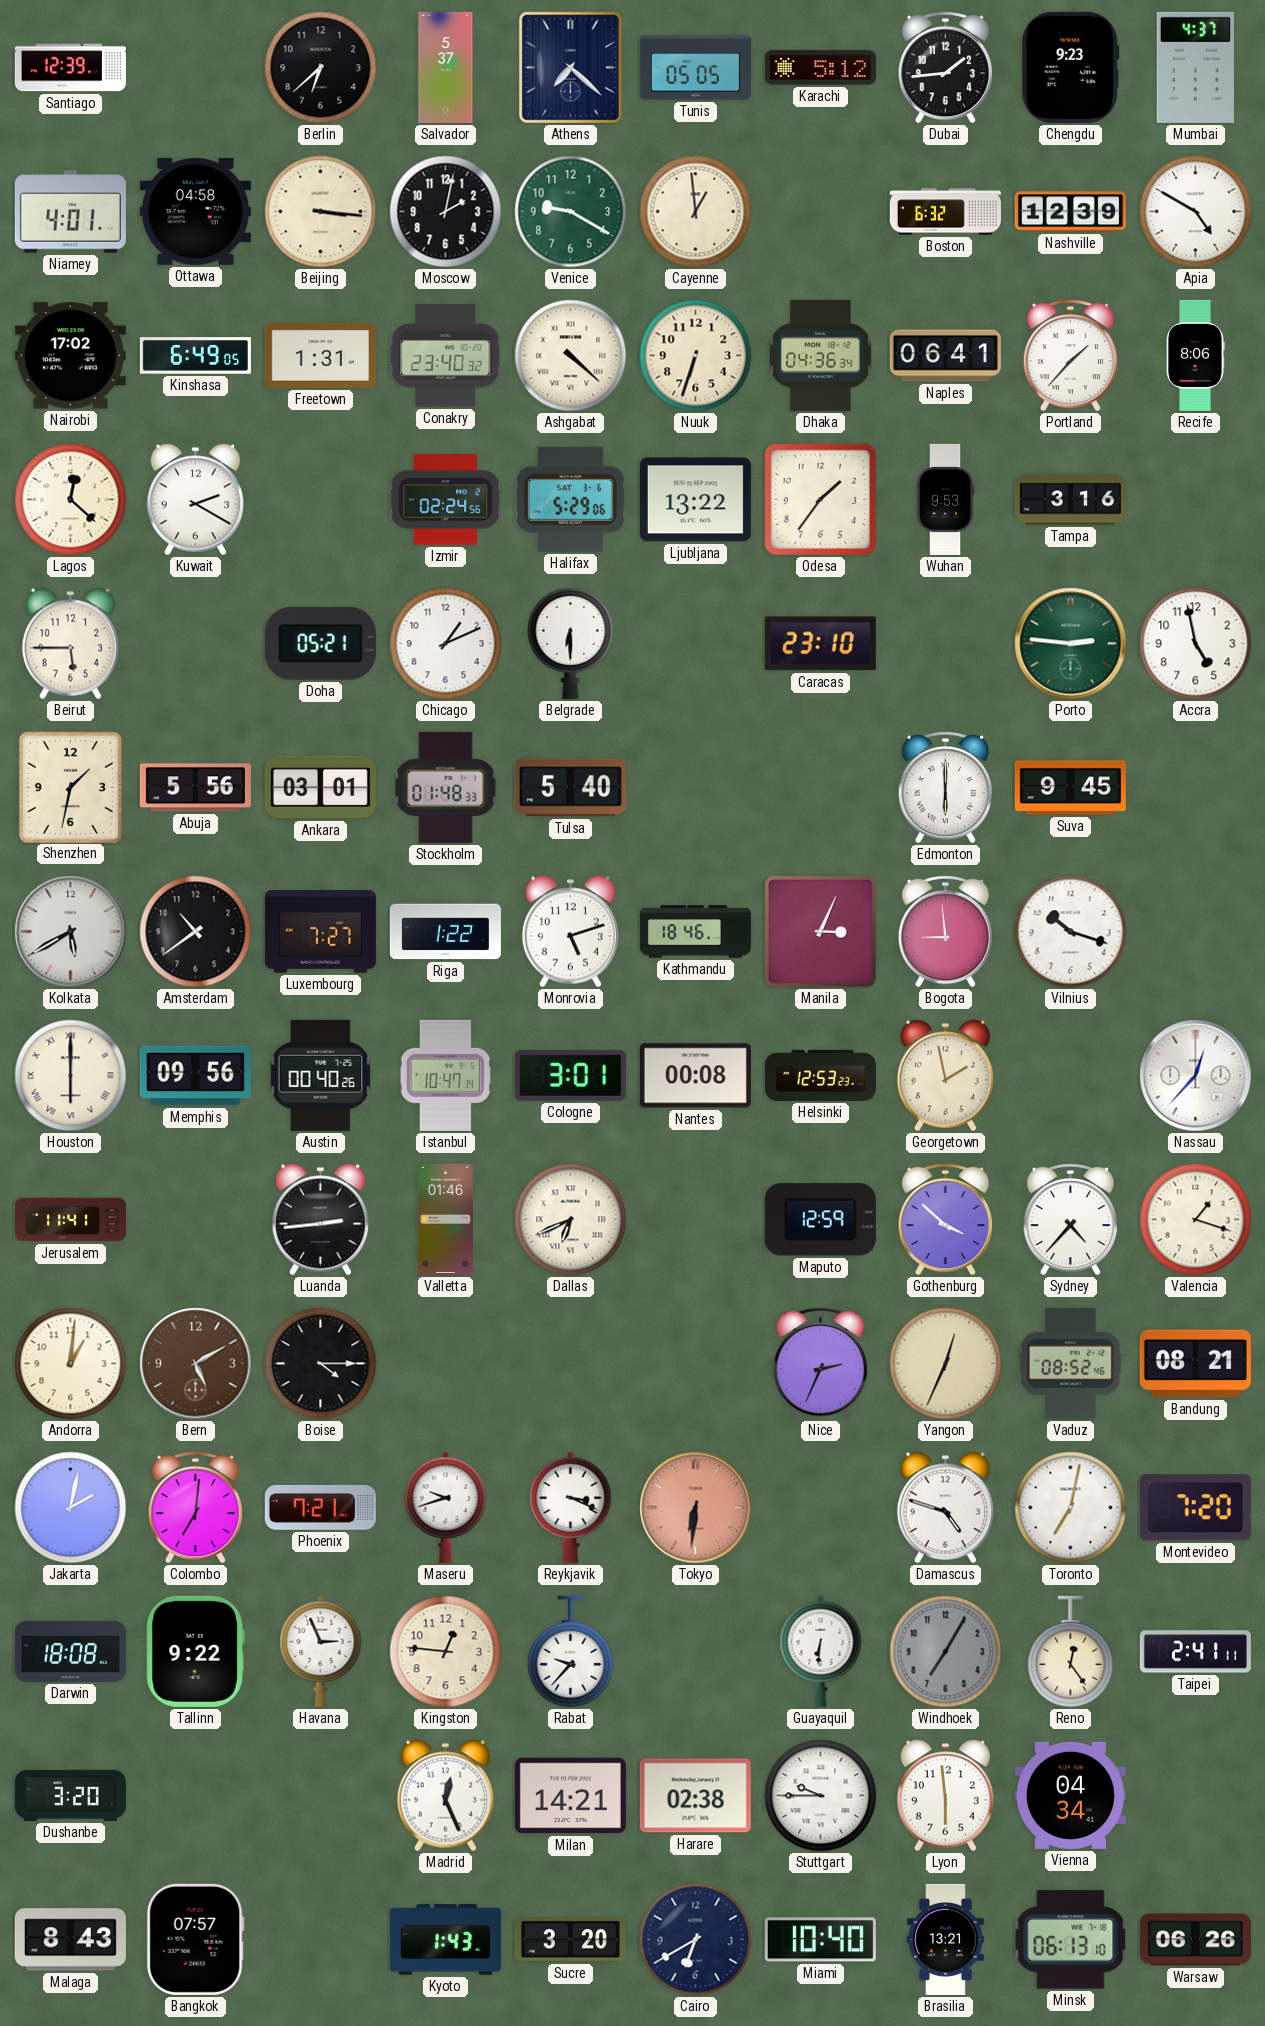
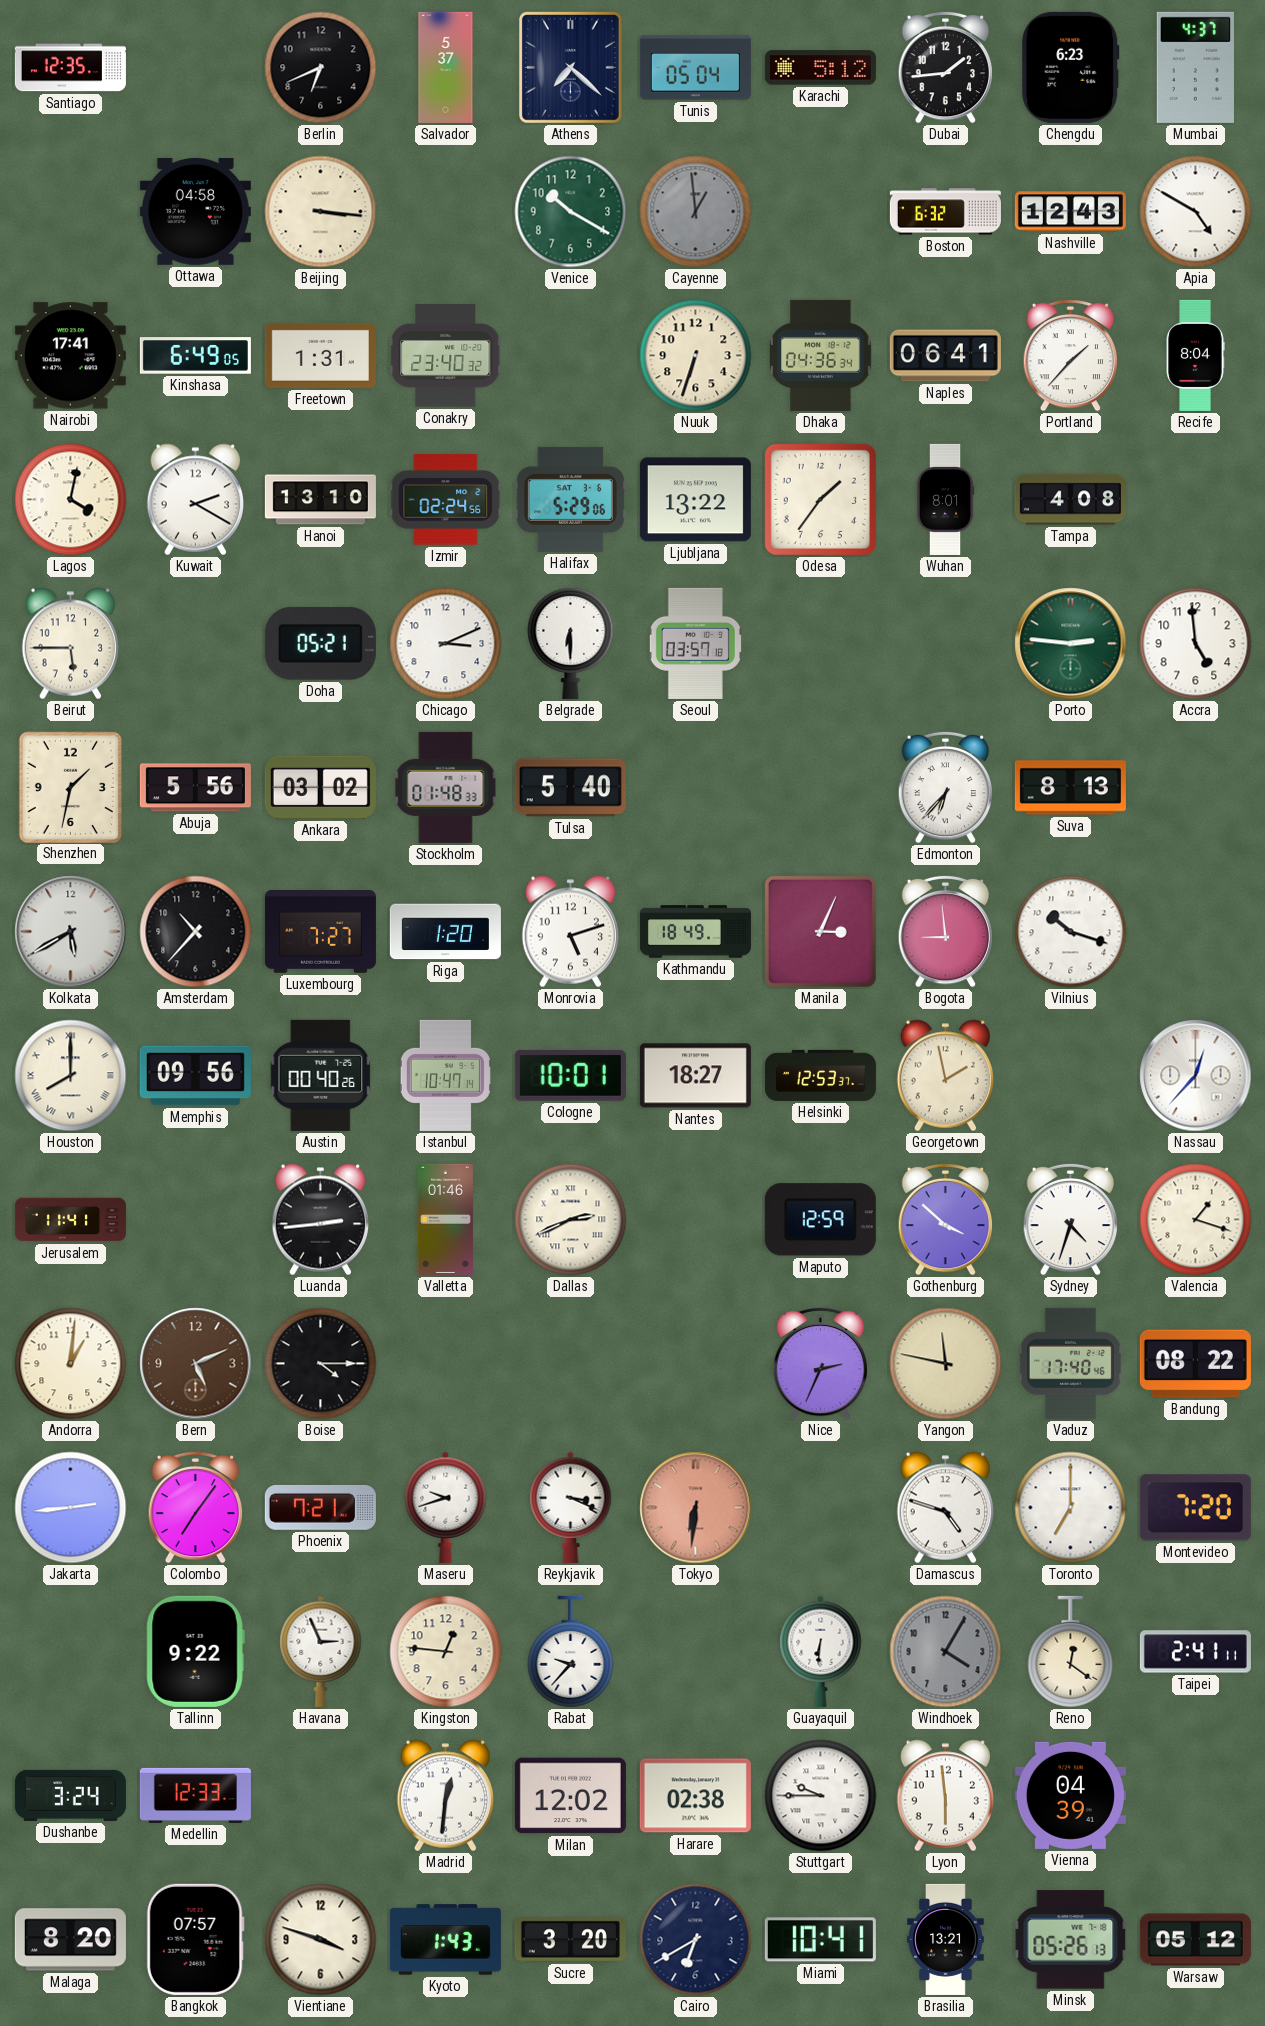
Santiago: 12:39 -> 12:35 (70, 68)
Berlin: 6:38 -> 6:41 (321, 68)
Tunis: 05:05 -> 05:04 (695, 68)
Chengdu: 9:23 -> 6:23 (1071, 67)
Niamey: 4:01 -> none (70, 212)
Moscow: 2:02 -> none (446, 212)
Venice: 9:20 -> 10:20 (571, 212)
Cayenne dial: cream -> grey (696, 212)
Nashville: 12:39 -> 12:43 (1070, 212)
Nairobi: 17:02 -> 17:41 (70, 356)
Ashgabat: 4:22 -> none (571, 356)
Recife: 8:06 -> 8:04 (1195, 355)
Lagos: 12:22 -> 4:02 (71, 500)
Hanoi: none -> 13:10 (320, 500)
Wuhan: 9:53 -> 8:01 (945, 499)
Tampa: 3:16 -> 4:08 (1070, 500)
Chicago: 1:11 -> 3:11 (446, 644)
Seoul: none -> 03:57 (695, 643)
Caracas: 23:10 -> none (820, 644)
Accra: 4:58 -> 4:59 (1196, 644)
Ankara: 03:01 -> 03:02 (320, 787)
Edmonton: 6:00 -> 6:37 (945, 787)
Suva: 9:45 -> 8:13 (1070, 788)
Amsterdam: 10:39 -> 10:37 (196, 932)
Riga: 1:22 -> 1:20 (445, 932)
Kathmandu: 18:46 -> 18:49 (695, 932)
Houston: 6:00 -> 8:00 (71, 1076)
Cologne: 3:01 -> 10:01 (570, 1075)
Nantes: 00:08 -> 18:27 (695, 1076)
Helsinki: 12:53:23 -> 12:53:37 (820, 1075)
Dallas: 6:41 -> 2:41 (571, 1220)
Sydney: 4:37 -> 4:33 (1070, 1219)
Bern: 5:10 -> 5:11 (196, 1364)
Yangon: 12:34 -> 11:47 (946, 1364)
Vaduz: 08:52 -> 17:40 (1070, 1363)
Bandung: 08:21 -> 08:22 (1195, 1364)
Jakarta: 2:02 -> 2:44 (71, 1508)
Colombo: 7:01 -> 7:06 (195, 1507)
Toronto: 7:02 -> 7:00 (1071, 1508)
Darwin: 18:08 -> none (70, 1651)
Windhoek: 7:05 -> 4:05 (946, 1652)
Reno: 12:24 -> 12:21 (1071, 1652)
Dushanbe: 3:20 -> 3:24 (70, 1795)
Medellin: none -> 12:33 (195, 1795)
Madrid: 12:26 -> 12:31 (445, 1796)
Milan: 14:21 -> 12:02 (570, 1796)
Vienna: 04:34 -> 04:39 (1070, 1795)
Malaga: 8:43 -> 8:20 (70, 1940)
Vientiane: none -> 3:48 (321, 1940)
Miami: 10:40 -> 10:41 (820, 1940)
Minsk: 06:13 -> 05:26 (1071, 1940)
Warsaw: 06:26 -> 05:12 (1195, 1940)
